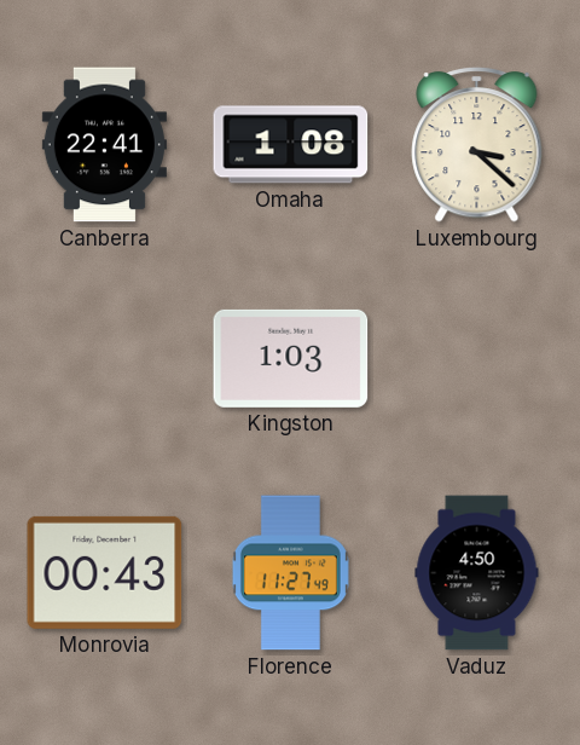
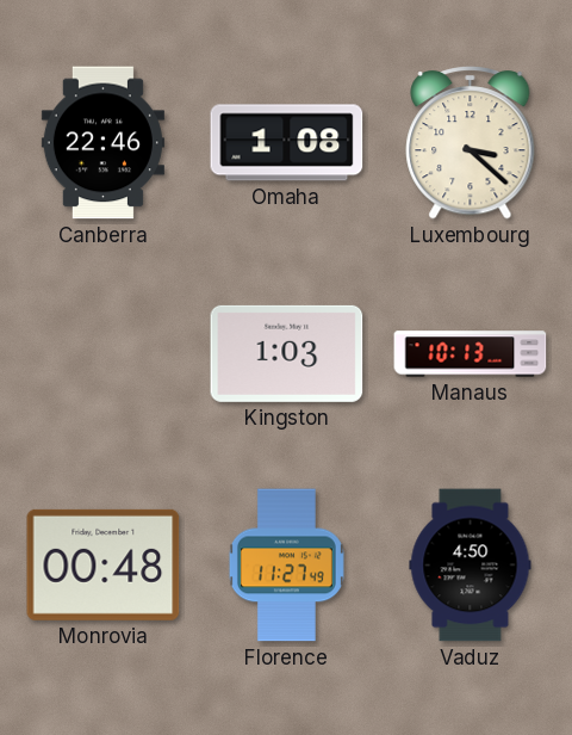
Canberra: 22:41 -> 22:46 (102, 143)
Manaus: none -> 10:13 (471, 354)
Monrovia: 00:43 -> 00:48 (104, 564)
